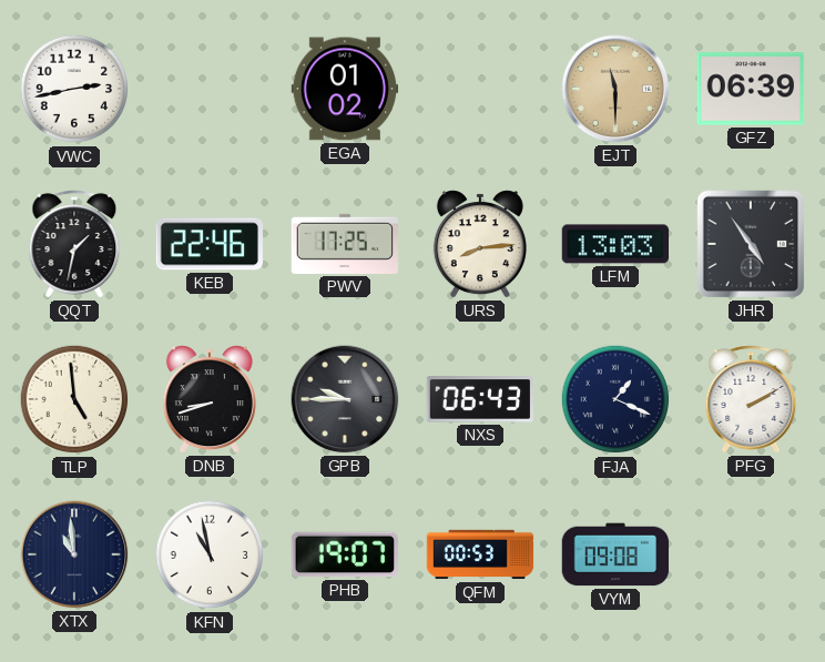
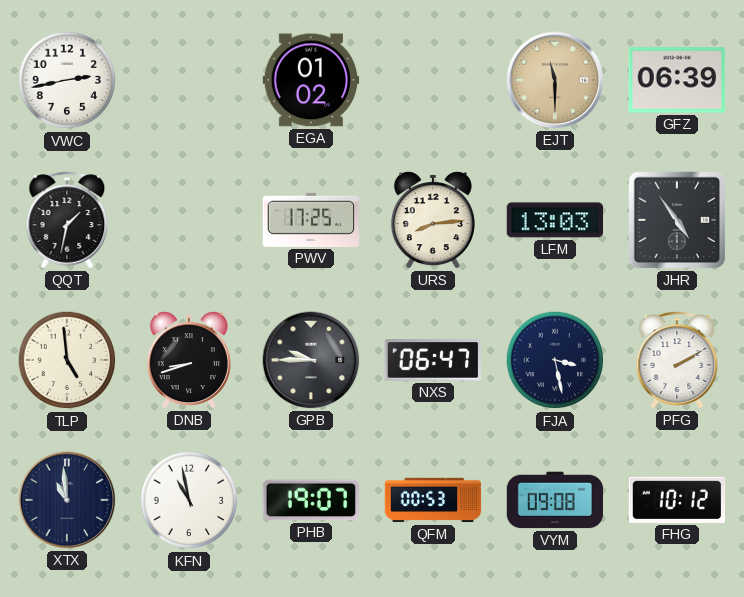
KEB: 22:46 -> none (208, 244)
NXS: 06:43 -> 06:47 (432, 360)
FJA: 1:19 -> 3:28 (555, 360)
FHG: none -> 10:12 (677, 500)
